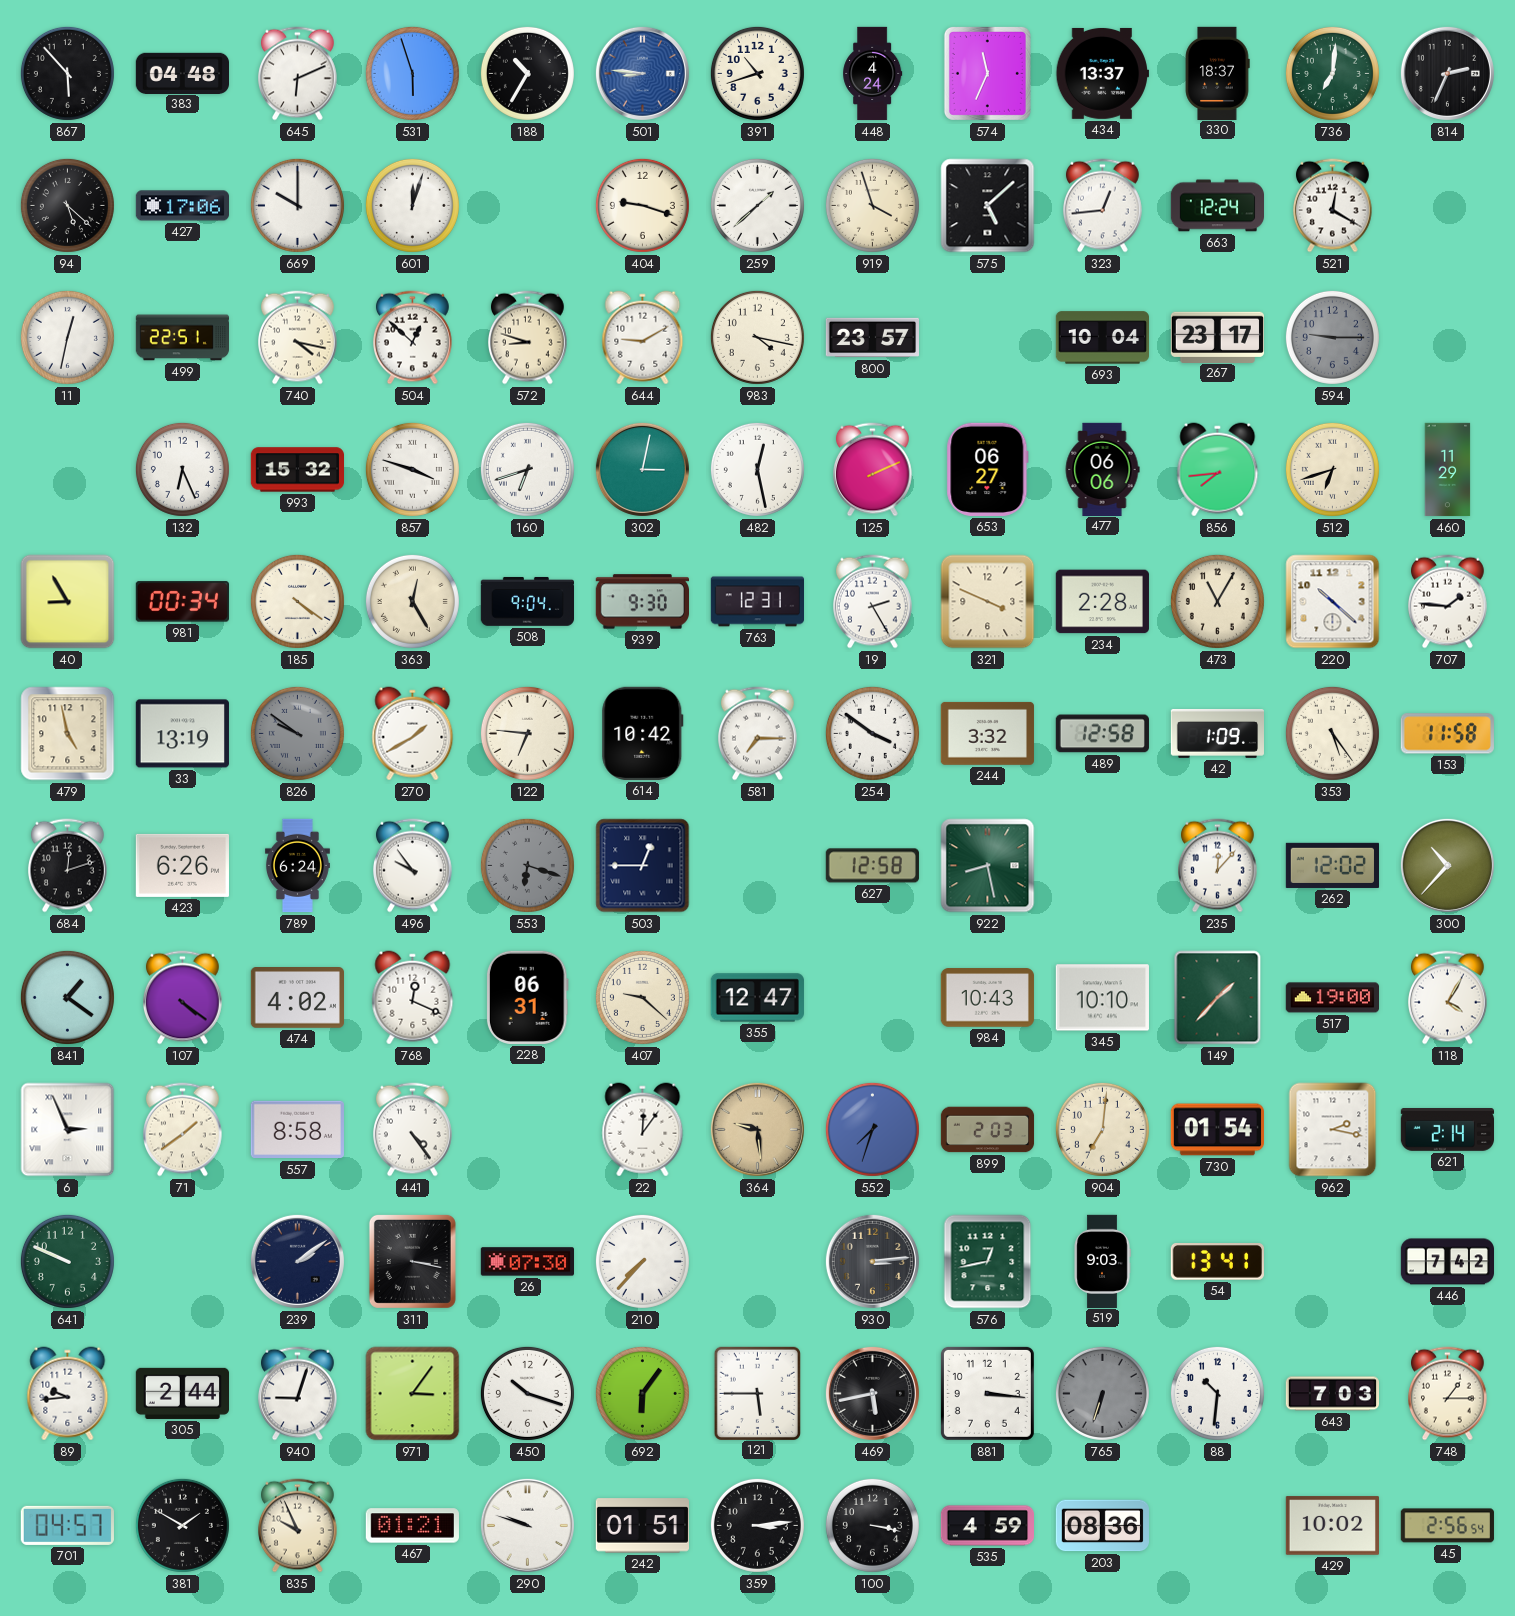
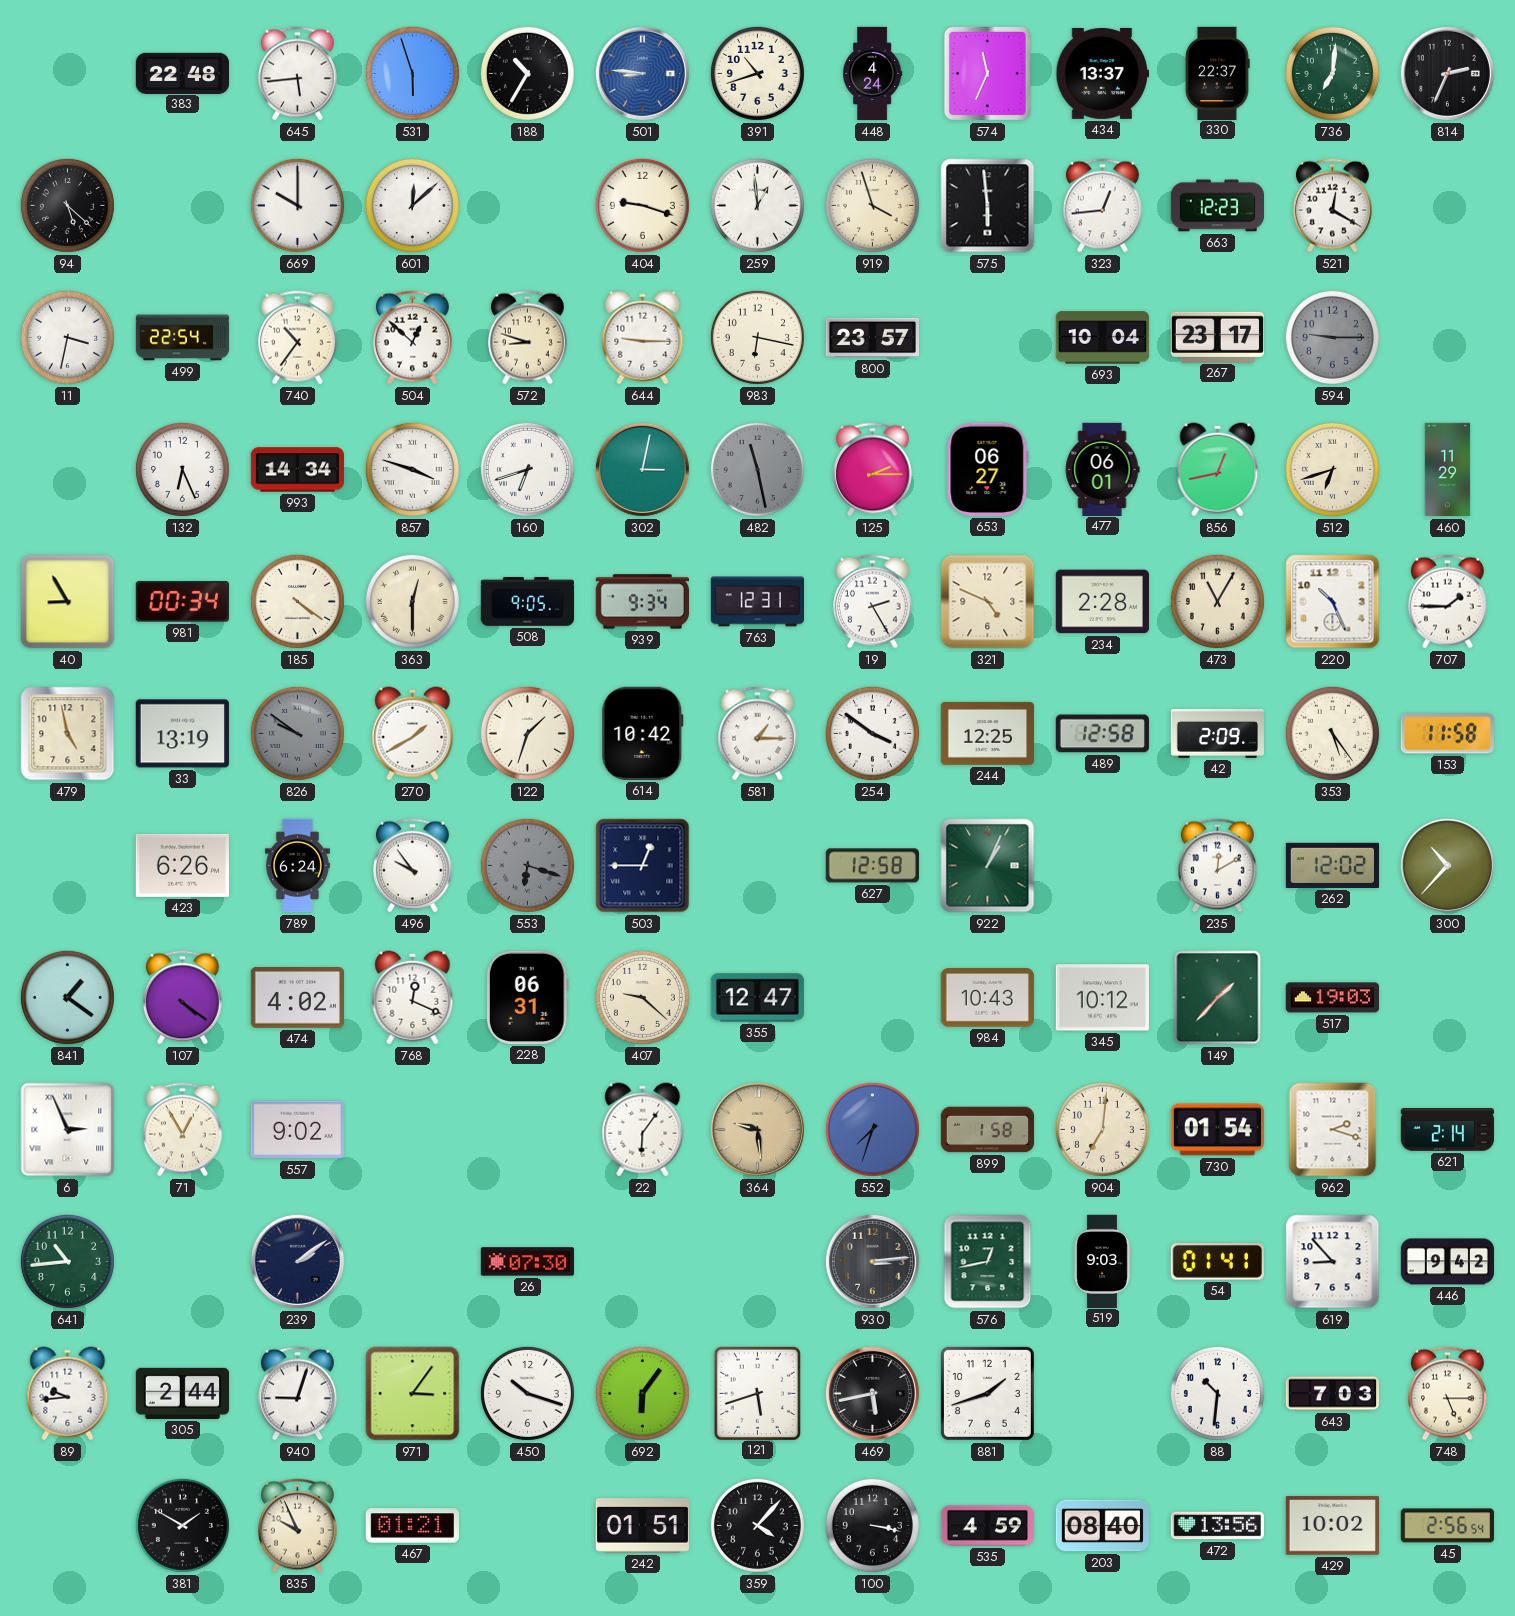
867: 5:53 -> none (67, 73)
383: 04:48 -> 22:48 (182, 73)
645: 6:11 -> 5:44 (298, 74)
330: 18:37 -> 22:37 (1217, 73)
427: 17:06 -> none (182, 206)
601: 12:03 -> 12:08 (412, 205)
259: 1:38 -> 12:59 (757, 205)
575: 5:08 -> 5:59 (988, 206)
663: 12:24 -> 12:23 (1217, 206)
11: 12:32 -> 3:32 (67, 337)
499: 22:51 -> 22:54 (182, 338)
740: 4:17 -> 10:36 (298, 338)
644: 9:10 -> 9:15 (643, 338)
983: 4:17 -> 6:17 (757, 337)
993: 15:32 -> 14:34 (297, 470)
482: 12:28 -> 11:28 (757, 469)
482 dial: white -> grey (757, 469)
125: 2:11 -> 2:15 (873, 470)
477: 06:06 -> 06:01 (1102, 469)
856: 7:44 -> 12:43 (1218, 470)
363: 12:25 -> 12:30 (412, 601)
508: 9:04 -> 9:05 (527, 601)
939: 9:30 -> 9:34 (642, 602)
321: 3:49 -> 4:49 (988, 602)
220: 10:22 -> 10:26 (1333, 602)
707: 1:46 -> 1:45 (1448, 602)
122: 6:46 -> 1:33 (527, 733)
581: 7:15 -> 1:15 (758, 734)
244: 3:32 -> 12:25 (987, 733)
42: 1:09 -> 2:09 (1217, 733)
684: 12:12 -> none (68, 866)
922: 8:28 -> 1:04 (988, 866)
235: 12:07 -> 12:10 (1218, 866)
345: 10:10 -> 10:12 (1102, 998)
517: 19:00 -> 19:03 (1332, 998)
118: 4:05 -> none (1448, 998)
71: 1:39 -> 12:55 (183, 1130)
557: 8:58 -> 9:02 (297, 1130)
441: 4:24 -> none (413, 1130)
22: 12:06 -> 6:06 (643, 1130)
899: 2:03 -> 1:58 (988, 1130)
962: 2:17 -> 2:18 (1333, 1130)
641: 9:49 -> 10:44 (67, 1261)
311: 3:17 -> none (412, 1261)
210: 7:37 -> none (642, 1261)
54: 13:41 -> 01:41 (1217, 1262)
619: none -> 8:53 (1333, 1262)
446: 7:42 -> 9:42 (1447, 1262)
121: 5:45 -> 5:42 (757, 1393)
881: 3:16 -> 1:42 (987, 1393)
765: 6:33 -> none (1102, 1393)
748: 1:15 -> 5:15 (1448, 1394)
701: 04:57 -> none (67, 1525)
290: 9:48 -> none (527, 1525)
359: 3:14 -> 4:07 (757, 1525)
203: 08:36 -> 08:40 (1102, 1526)
472: none -> 13:56 (1217, 1526)
